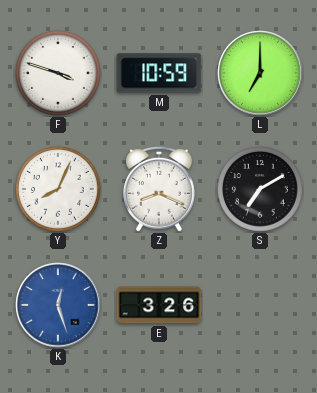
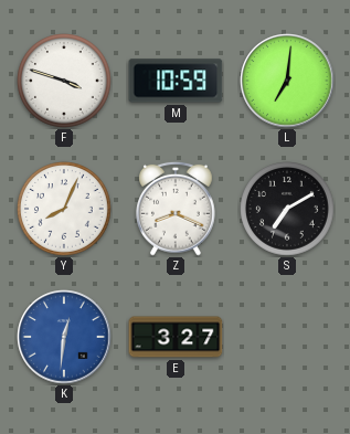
L: 7:00 -> 7:01 (287, 81)
K: 12:27 -> 12:31 (64, 337)
E: 3:26 -> 3:27 (176, 337)
